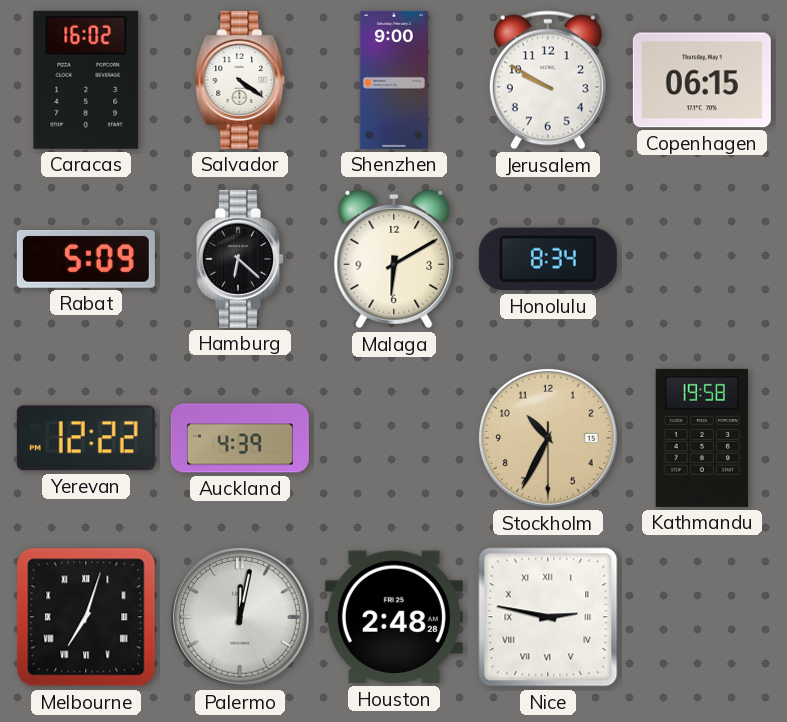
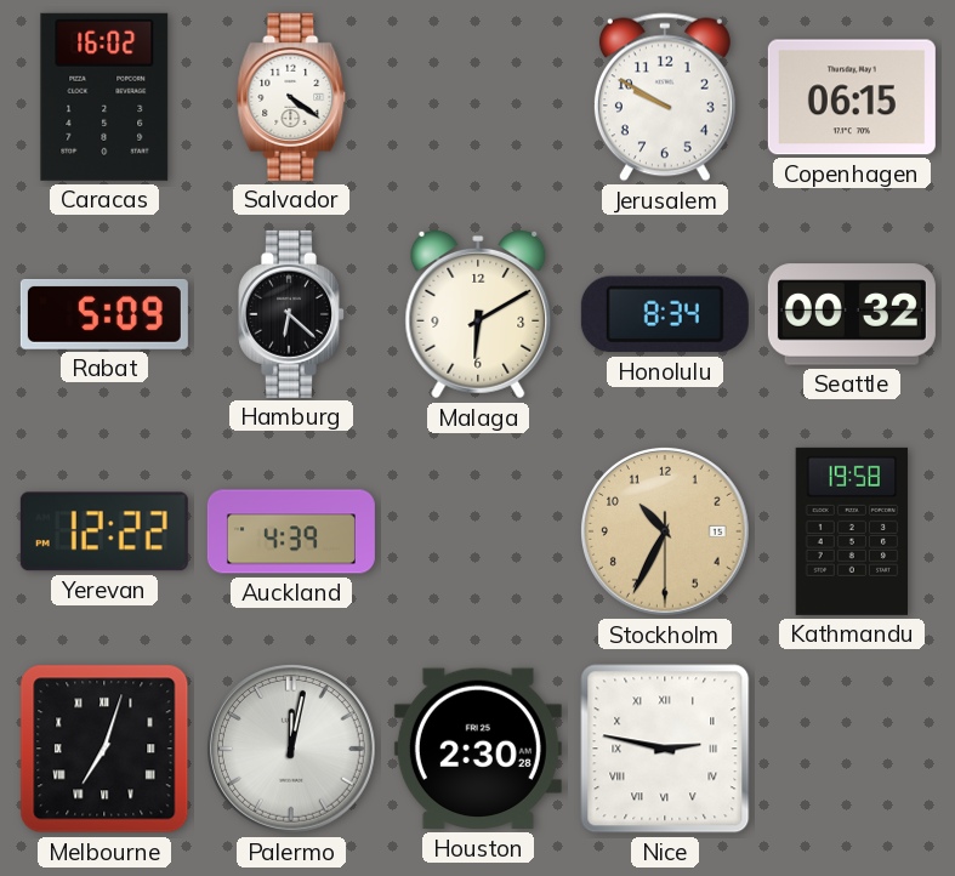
Shenzhen: 9:00 -> none (394, 80)
Seattle: none -> 00:32 (852, 314)
Houston: 2:48 -> 2:30 (478, 749)
